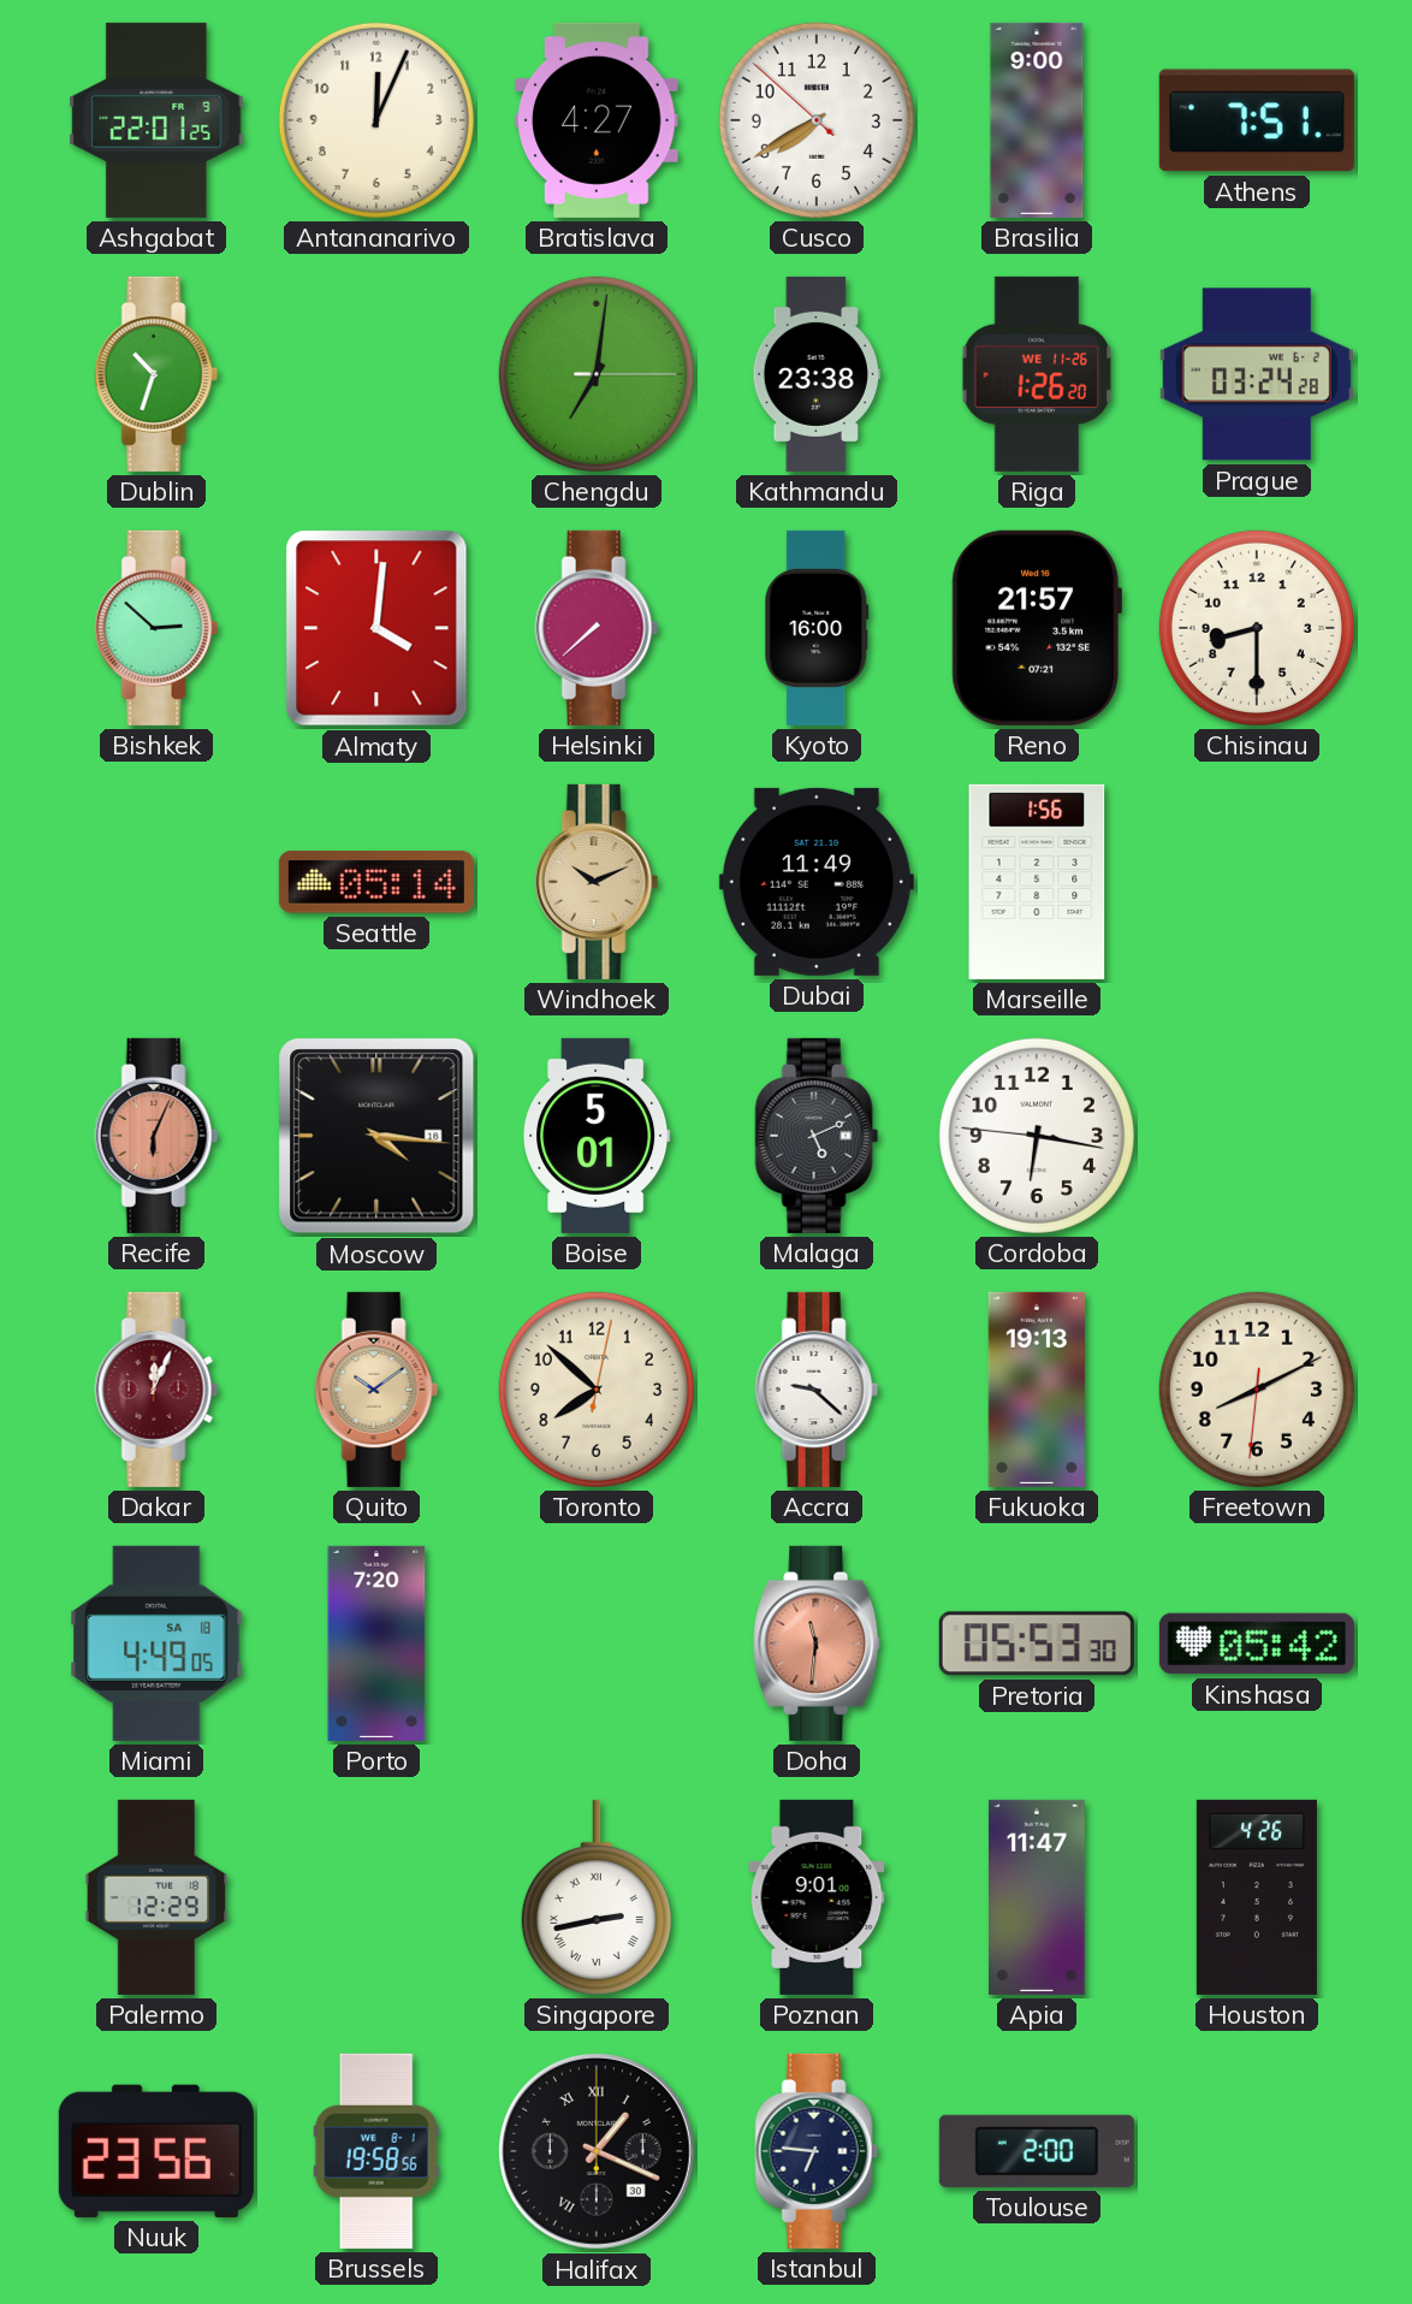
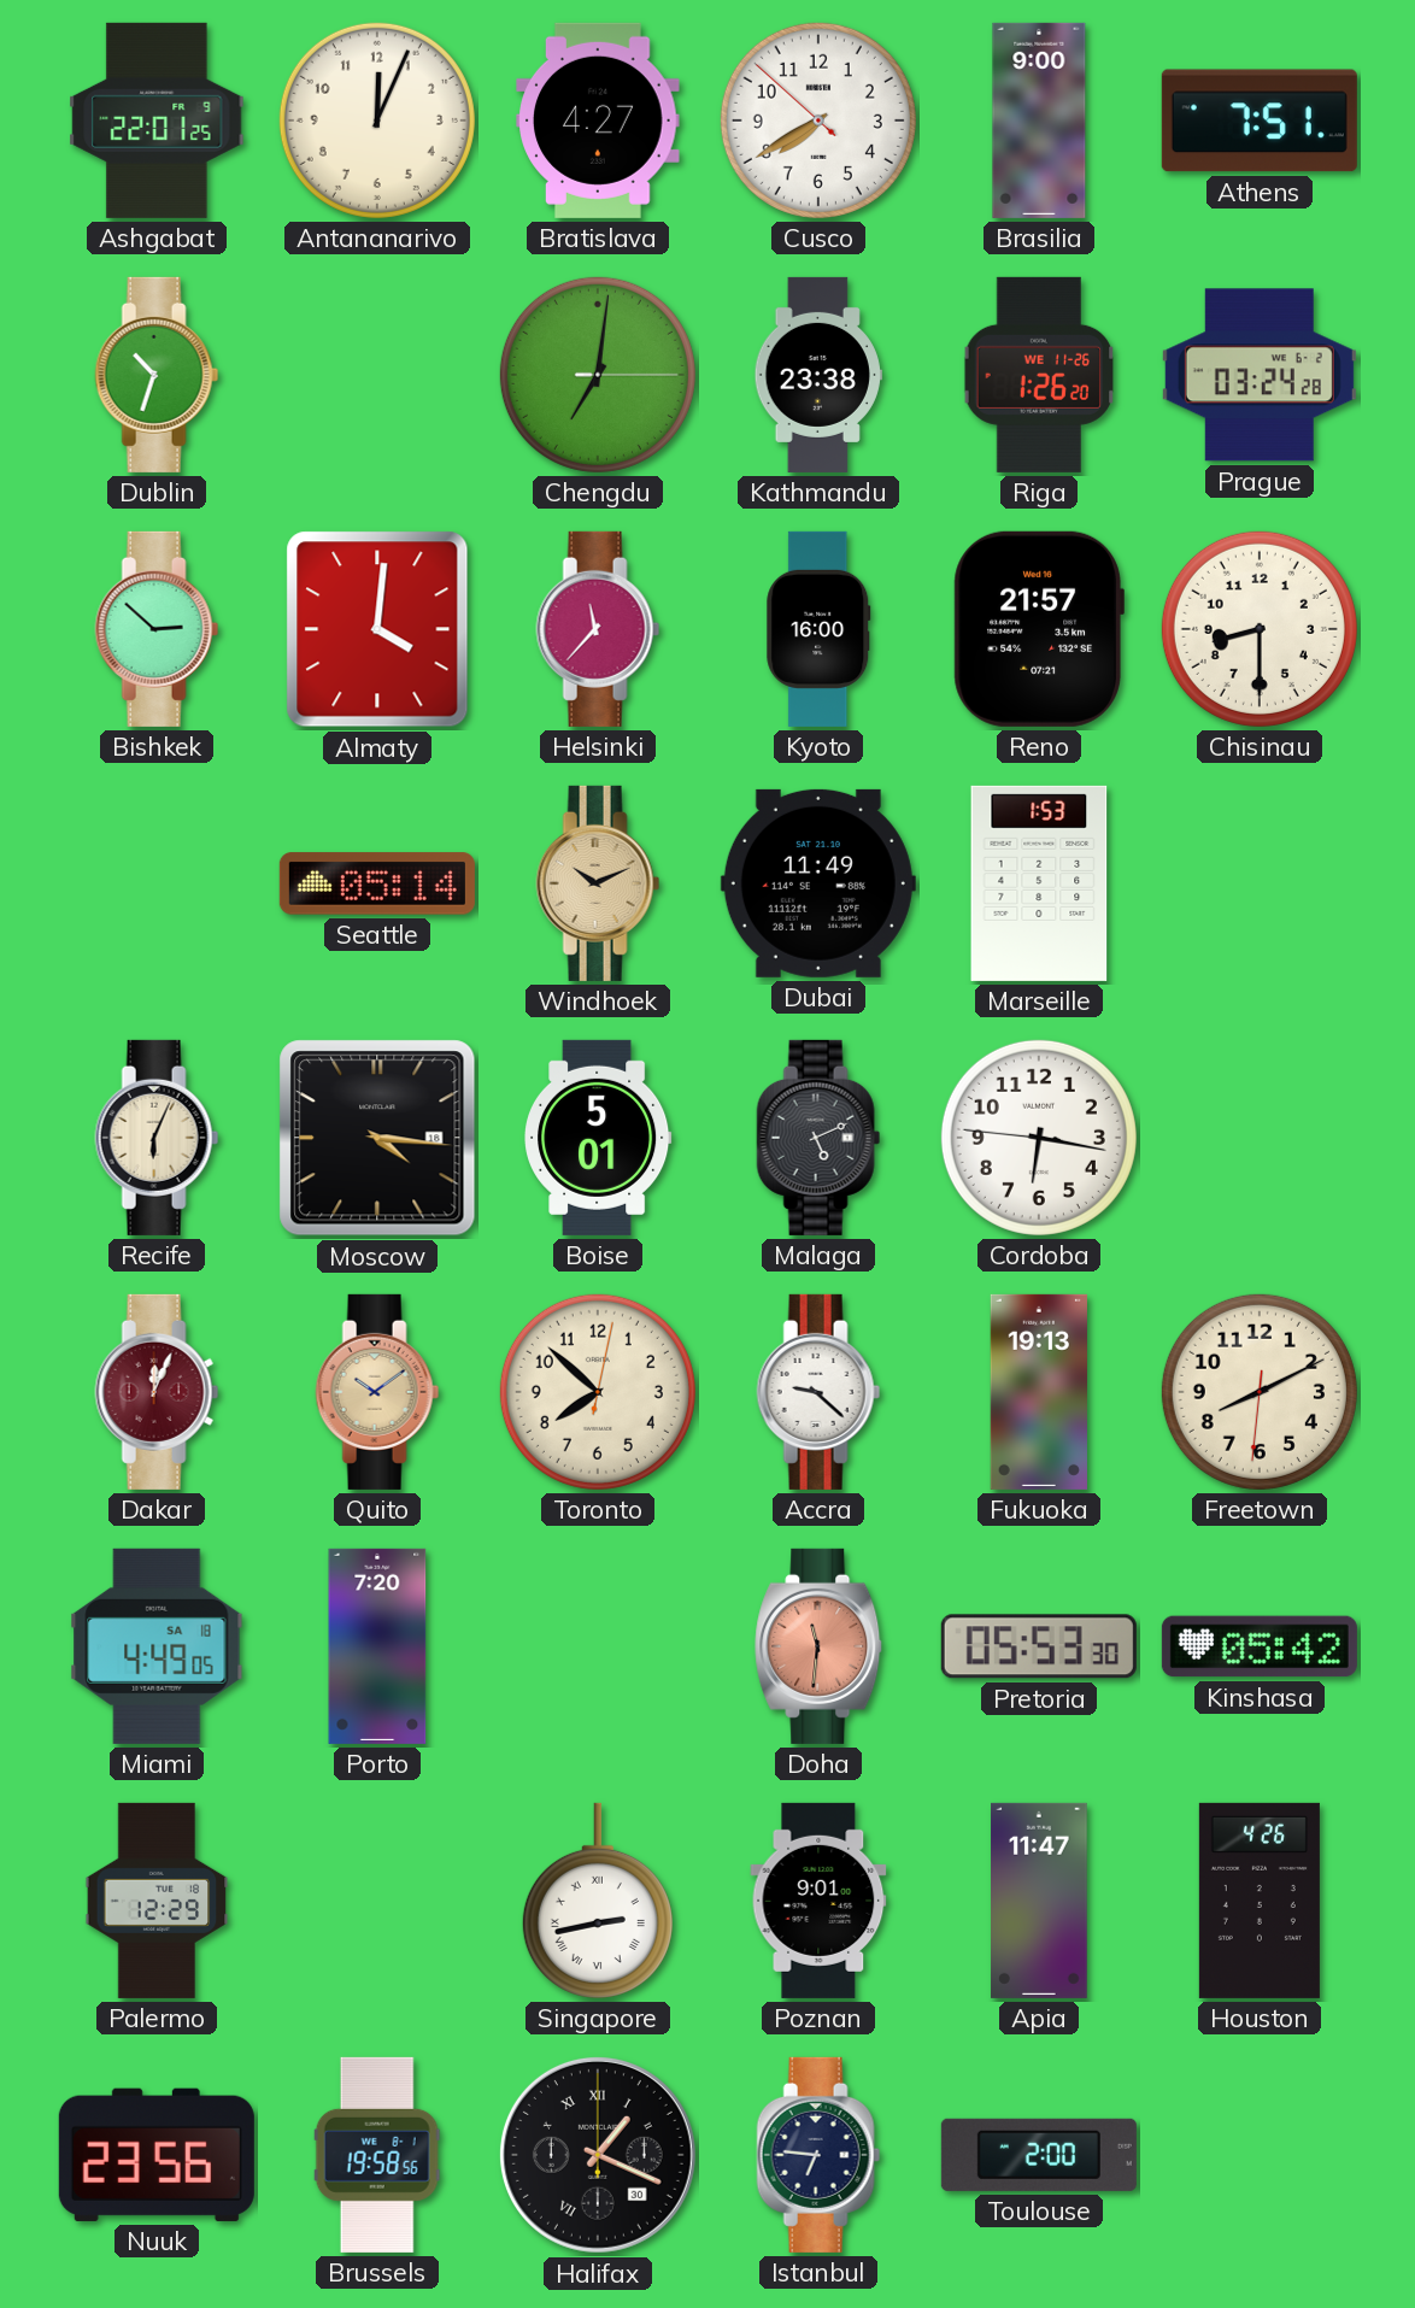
Helsinki: 7:38 -> 11:37 (598, 629)
Marseille: 1:56 -> 1:53 (1039, 883)
Recife dial: salmon -> cream (157, 1138)
